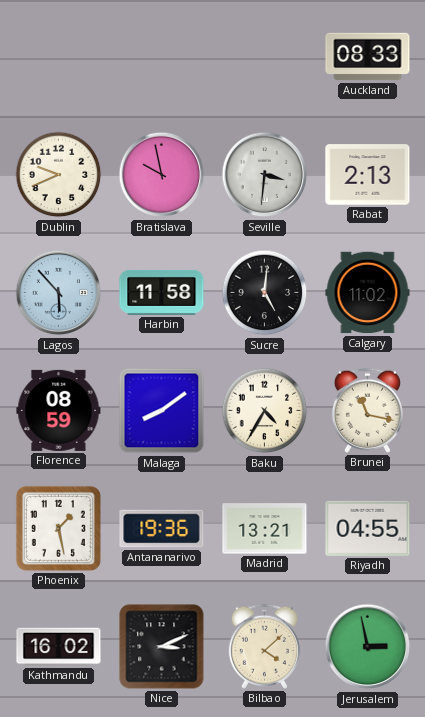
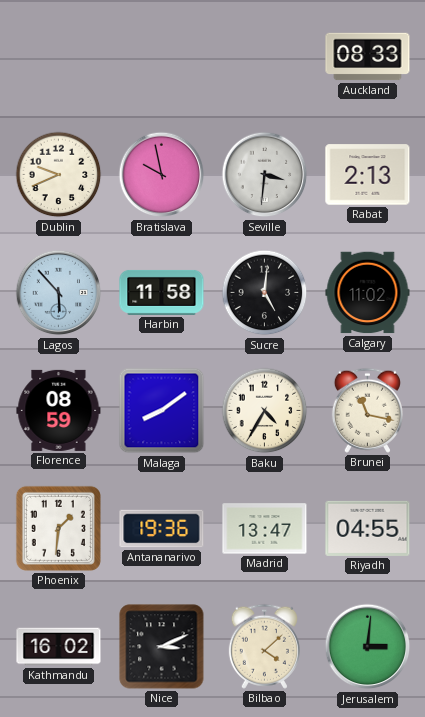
Phoenix: 1:28 -> 1:31 (58, 528)
Madrid: 13:21 -> 13:47 (265, 529)
Jerusalem: 2:58 -> 3:01 (368, 647)
